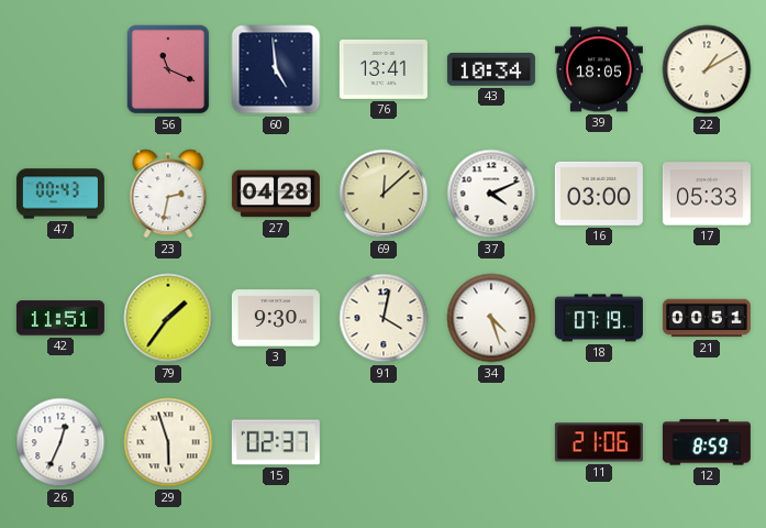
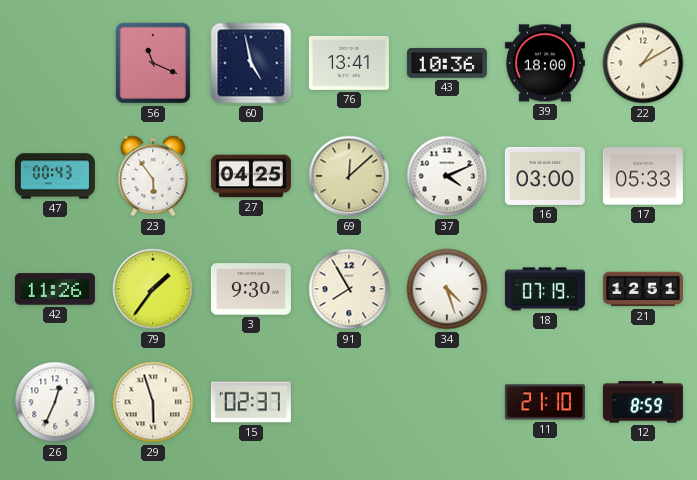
60: 4:59 -> 4:58 (251, 63)
43: 10:34 -> 10:36 (447, 63)
39: 18:05 -> 18:00 (545, 63)
23: 2:32 -> 5:54 (153, 176)
27: 04:28 -> 04:25 (251, 176)
42: 11:51 -> 11:26 (55, 289)
91: 4:02 -> 7:55 (349, 289)
21: 00:51 -> 12:51 (643, 289)
11: 21:06 -> 21:10 (545, 402)
